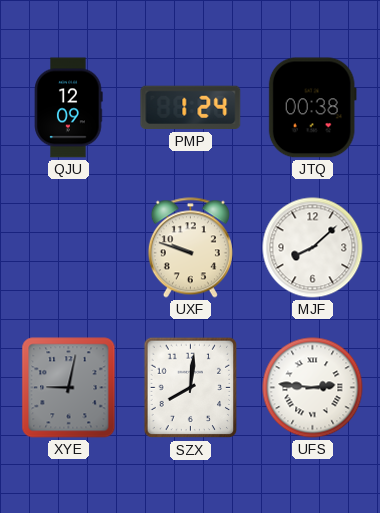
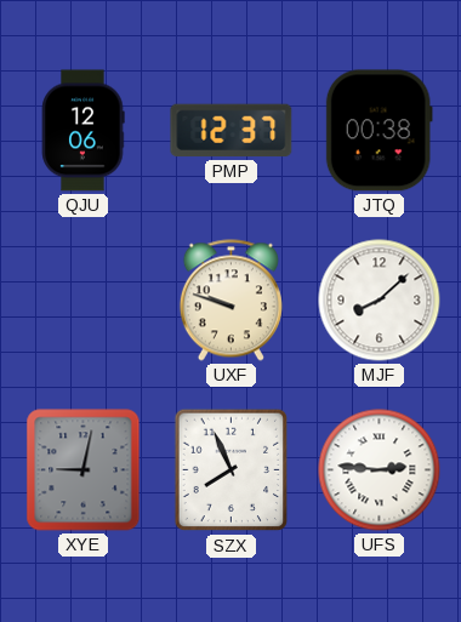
QJU: 12:09 -> 12:06 (84, 131)
PMP: 1:24 -> 12:37 (232, 131)
SZX: 8:01 -> 7:56 (232, 470)
